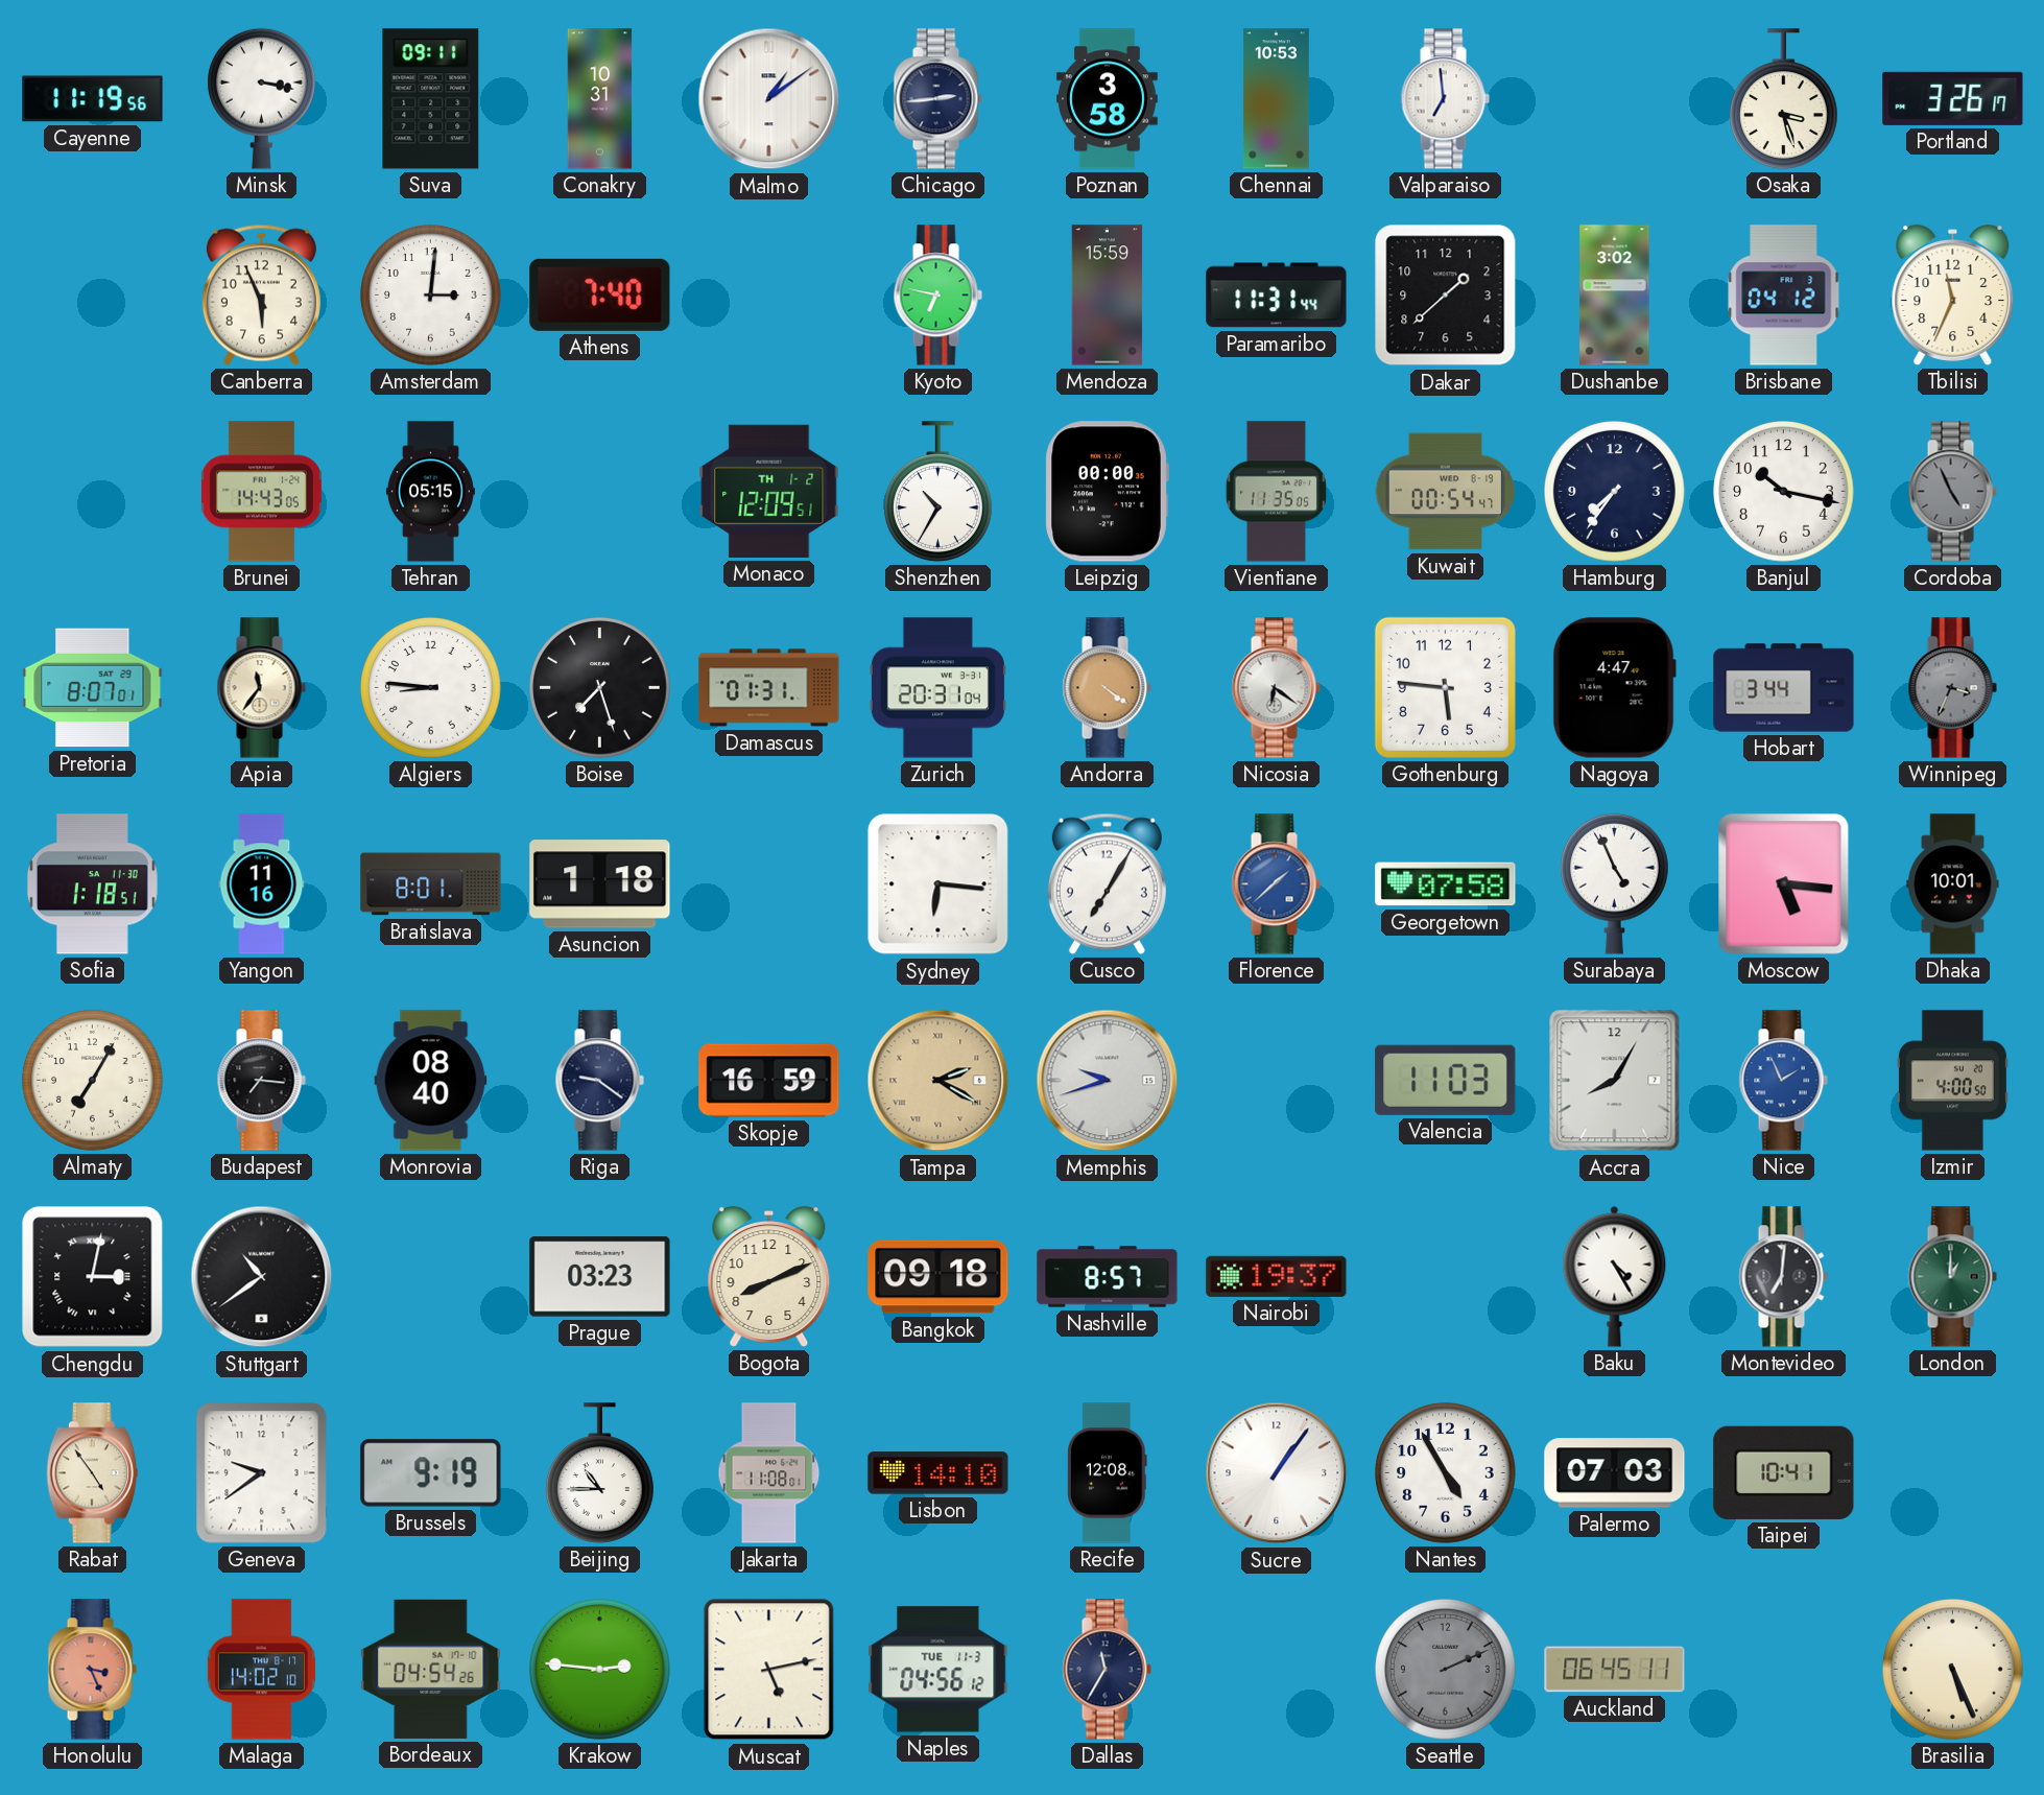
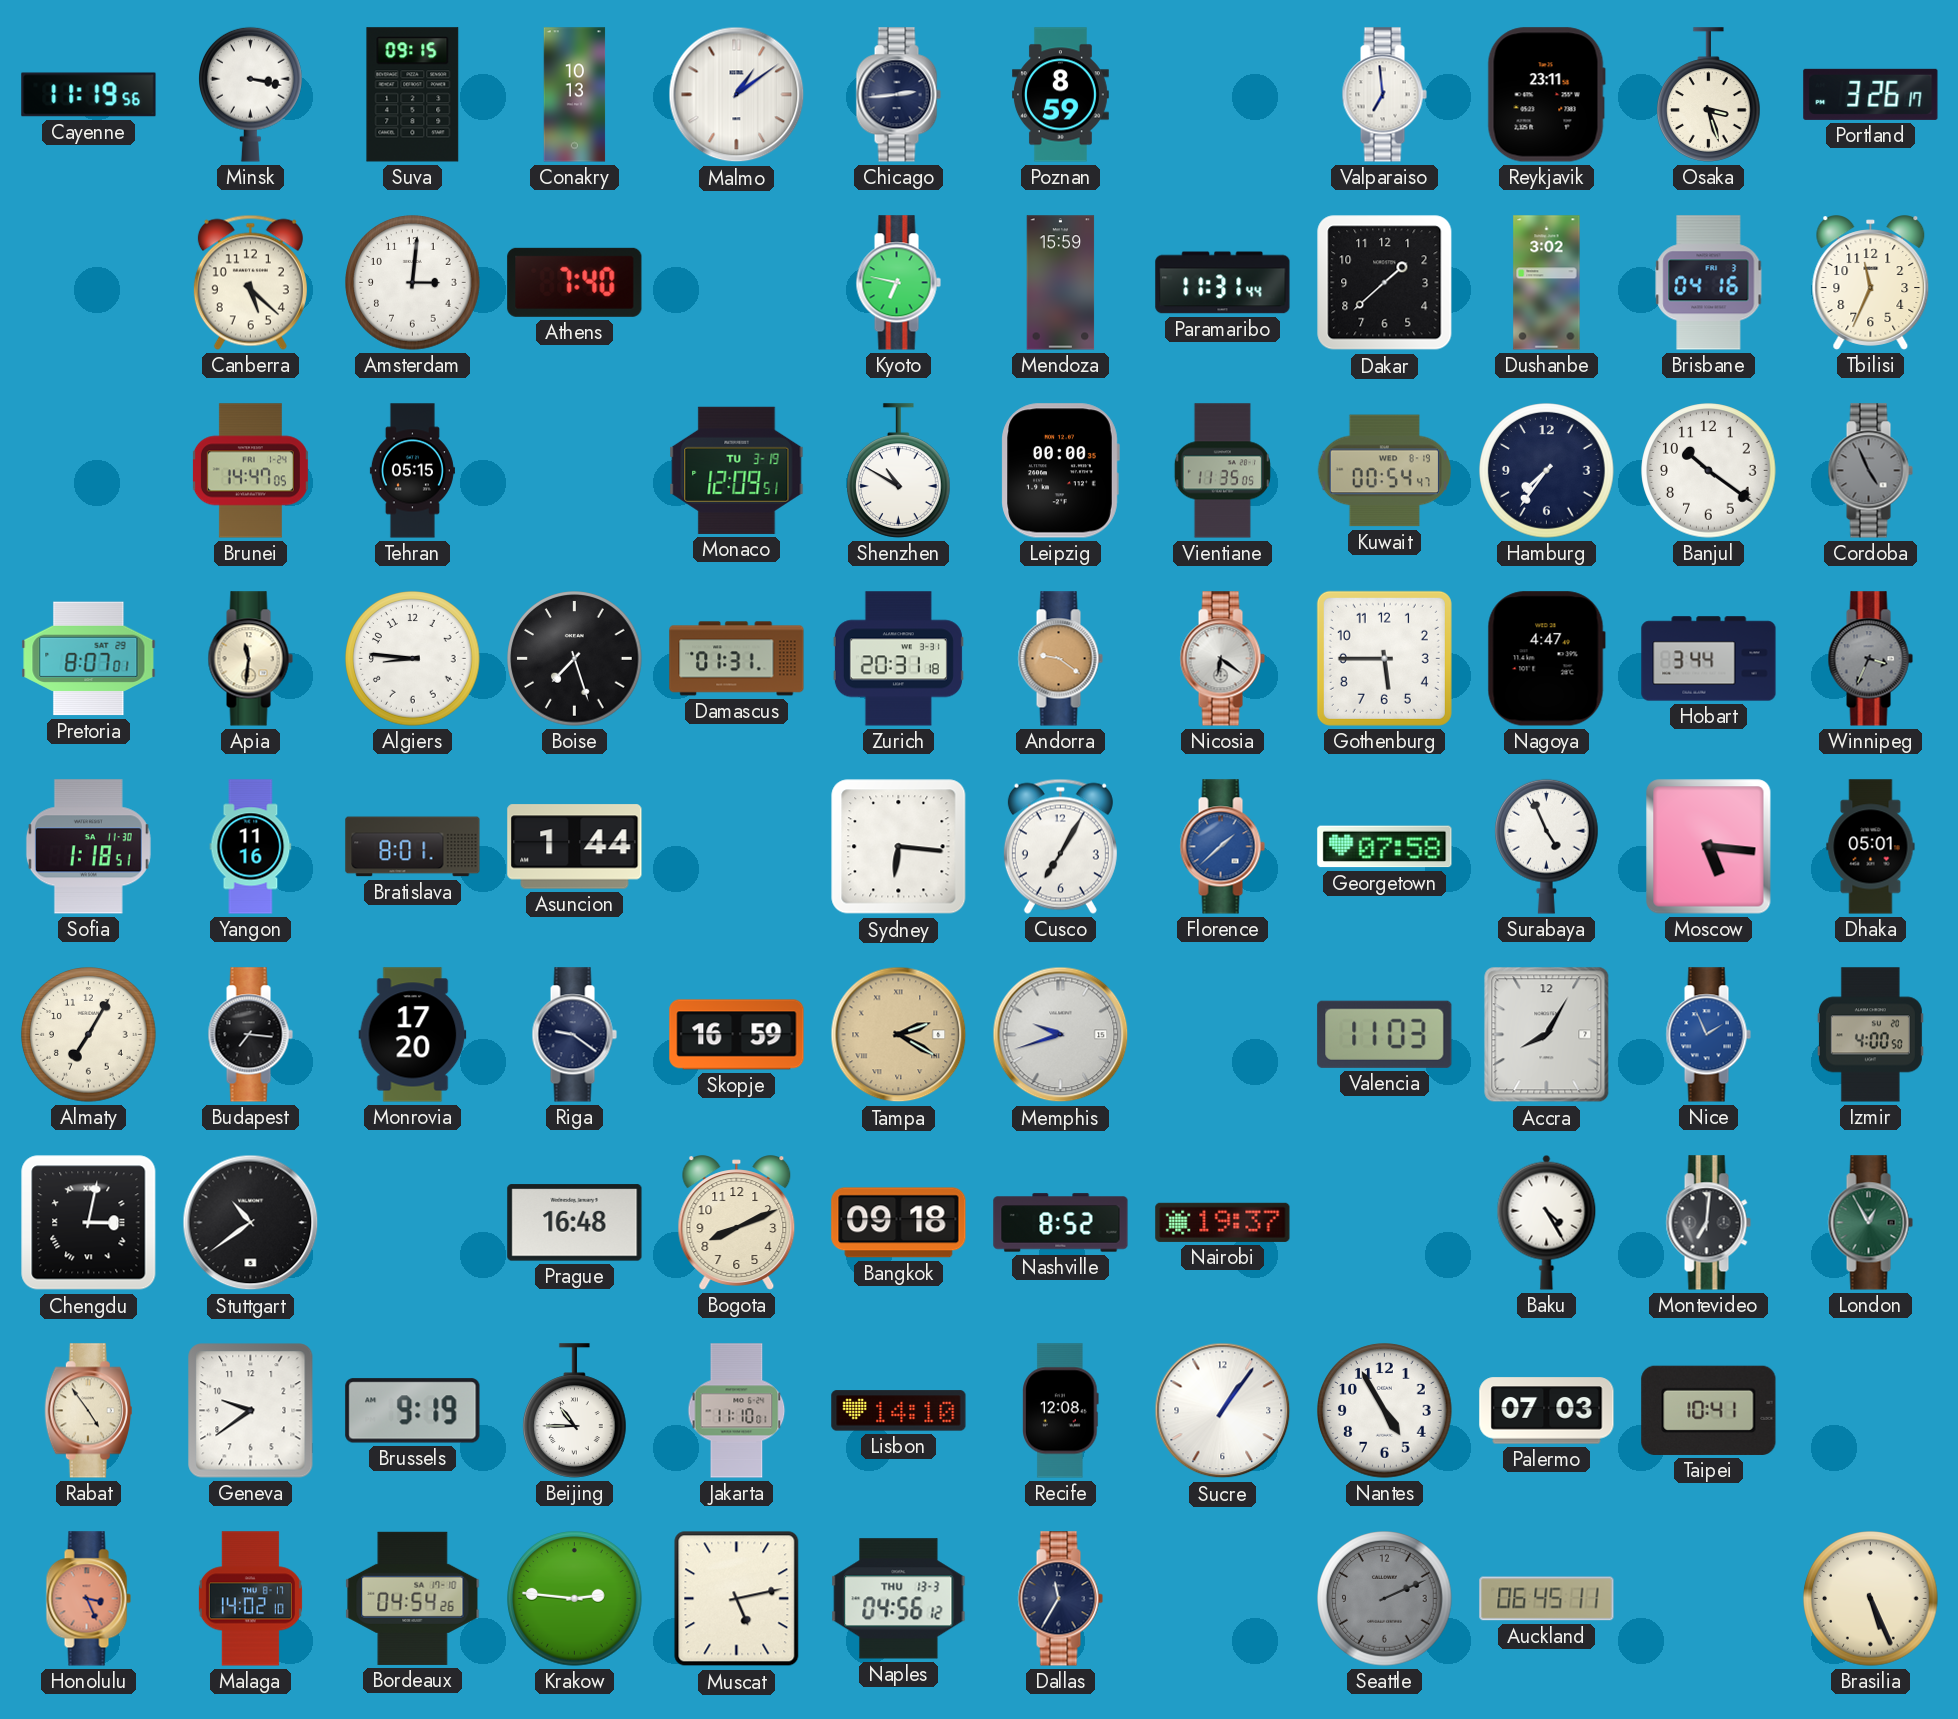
Suva: 09:11 -> 09:15 (413, 95)
Conakry: 10:31 -> 10:13 (575, 95)
Poznan: 3:58 -> 8:59 (1061, 95)
Chennai: 10:53 -> none (1276, 99)
Reykjavik: none -> 23:11 (1546, 95)
Canberra: 5:56 -> 5:22 (250, 282)
Brisbane: 04:12 -> 04:16 (1709, 283)
Brunei: 14:43 -> 14:47 (250, 471)
Monaco date: TH 1-2 -> TU 3-19 (737, 470)
Shenzhen: 10:35 -> 10:50 (899, 471)
Banjul: 10:17 -> 10:21 (1709, 471)
Apia: 11:36 -> 11:31 (250, 659)
Zurich: 20:31:04 -> 20:31:18 (898, 659)
Andorra: 4:21 -> 9:21 (1060, 659)
Gothenburg: 5:46 -> 5:45 (1384, 658)
Asuncion: 1:18 -> 1:44 (575, 847)
Dhaka: 10:01 -> 05:01 (1871, 847)
Monrovia: 08:40 -> 17:20 (413, 1035)
Prague: 03:23 -> 16:48 (575, 1223)
Nashville: 8:57 -> 8:52 (1061, 1223)
London: 1:00 -> 12:55 (1870, 1223)
Jakarta: 11:08 -> 11:10 (737, 1411)
Naples date: TUE 11-3 -> THU 13-3 (899, 1599)
